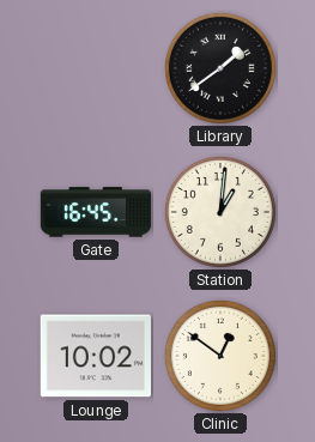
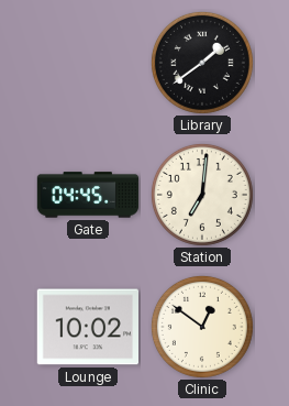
Gate: 16:45 -> 04:45 (88, 195)
Station: 1:01 -> 7:01 (202, 195)
